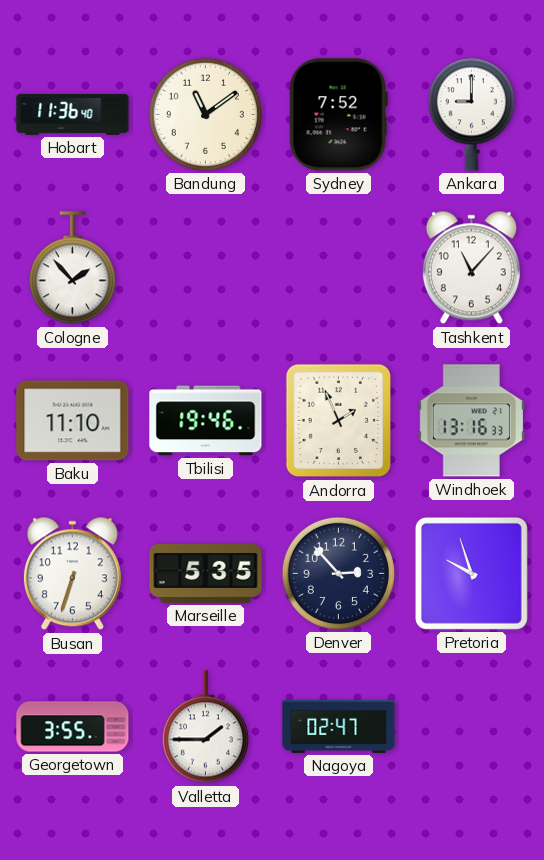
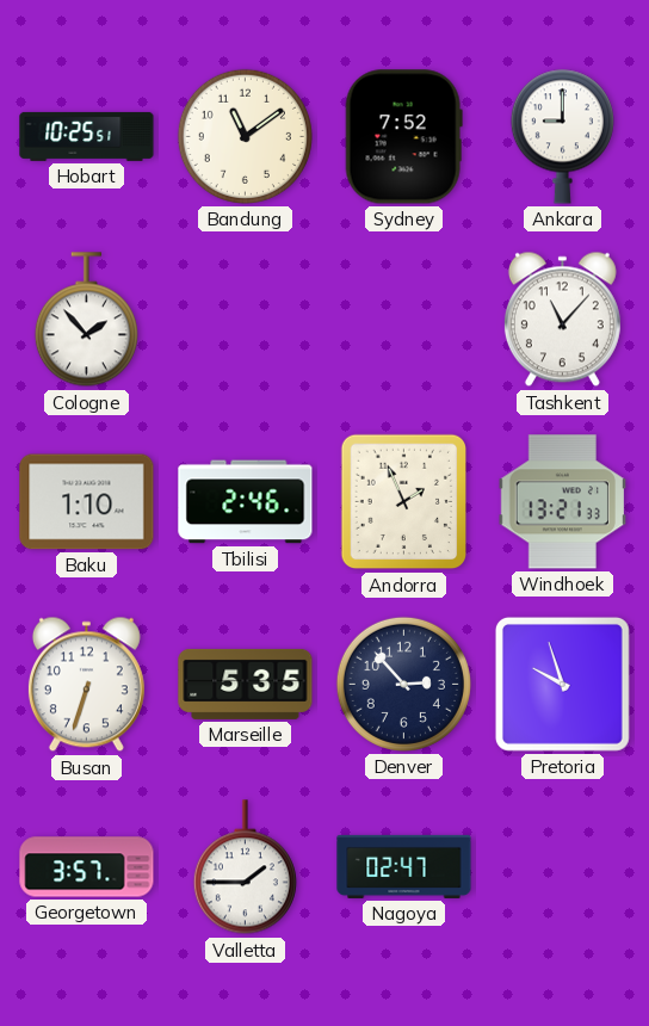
Hobart: 11:36 -> 10:25 (87, 136)
Baku: 11:10 -> 1:10 (87, 502)
Tbilisi: 19:46 -> 2:46 (246, 502)
Windhoek: 13:16 -> 13:21 (562, 502)
Georgetown: 3:55 -> 3:57 (87, 867)
